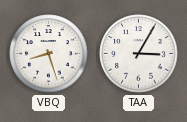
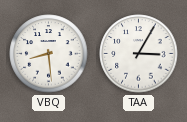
VBQ: 8:27 -> 8:29 (49, 54)
